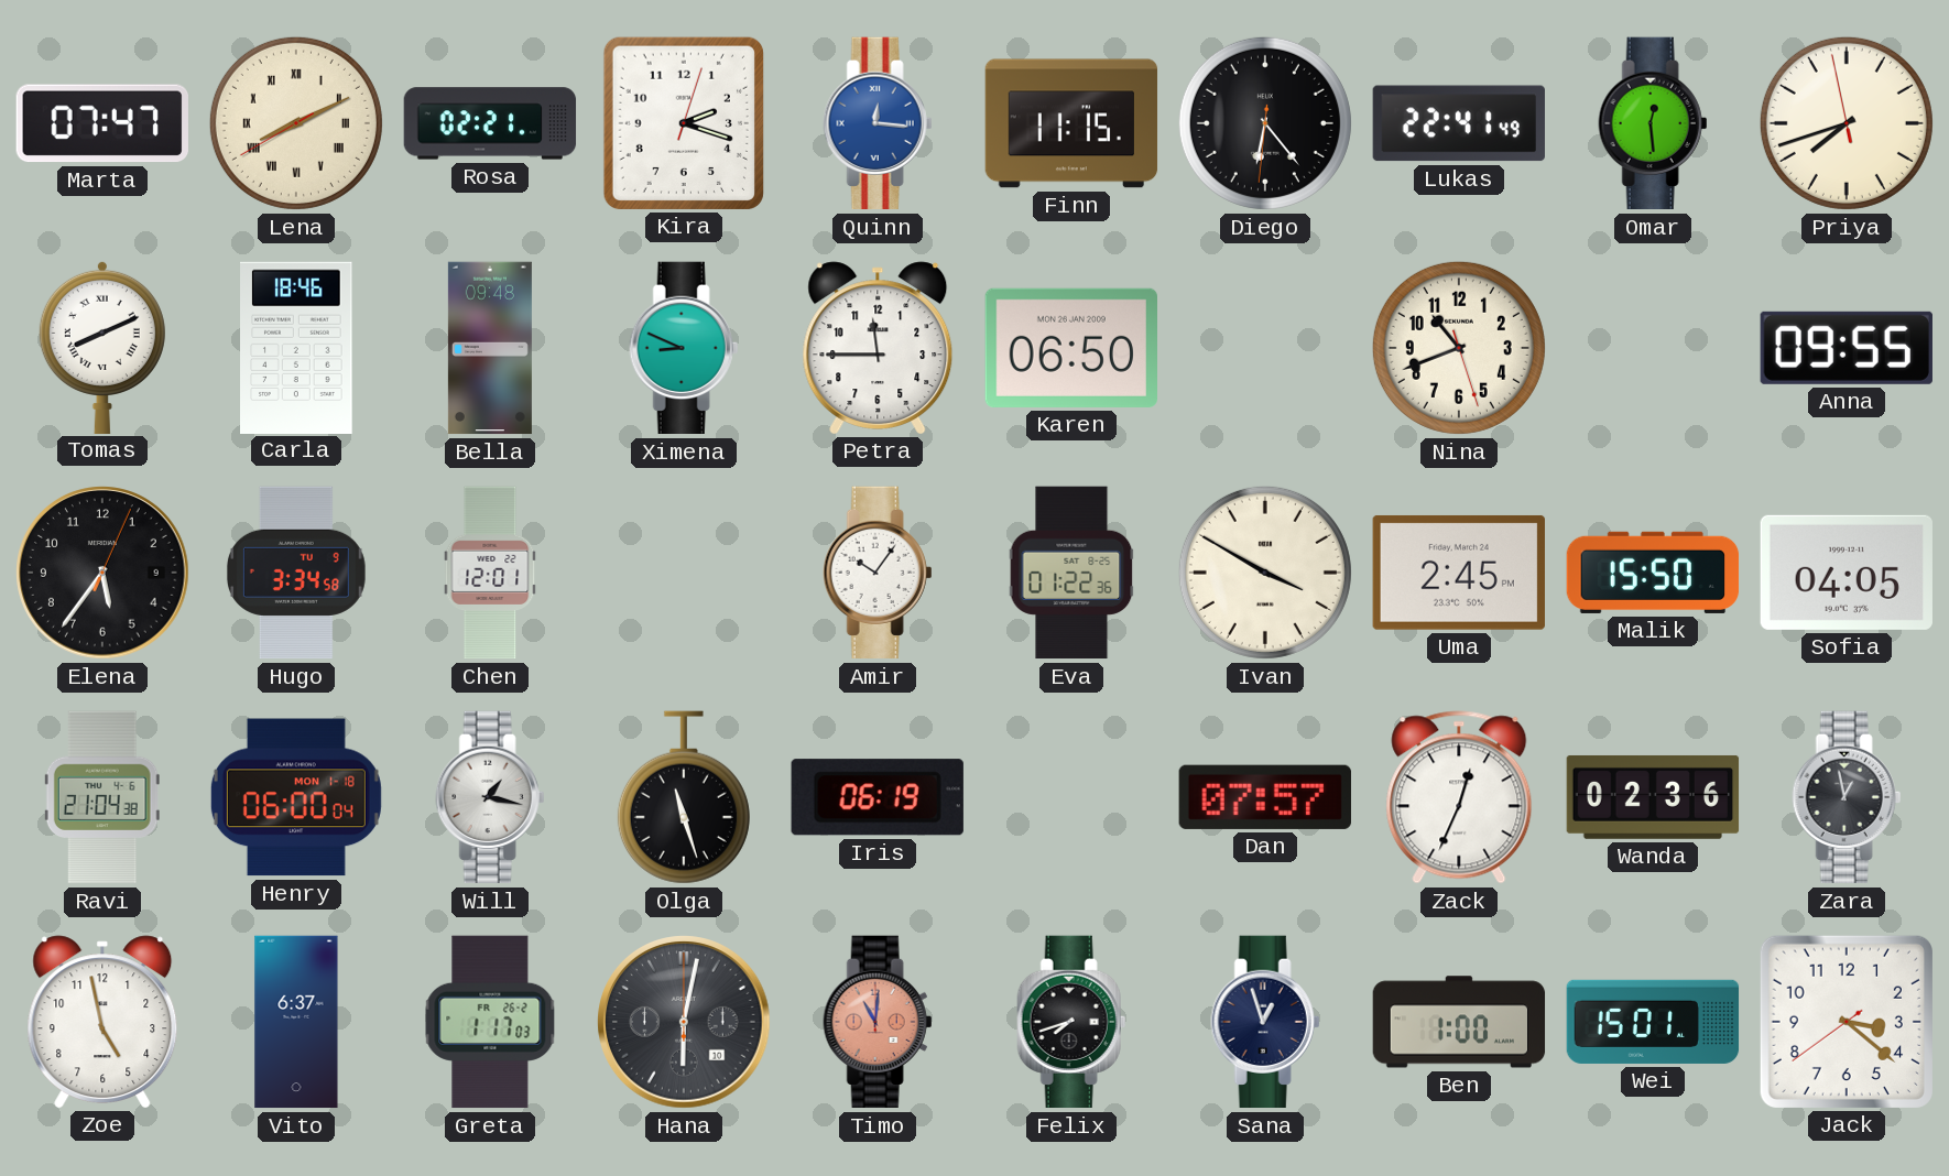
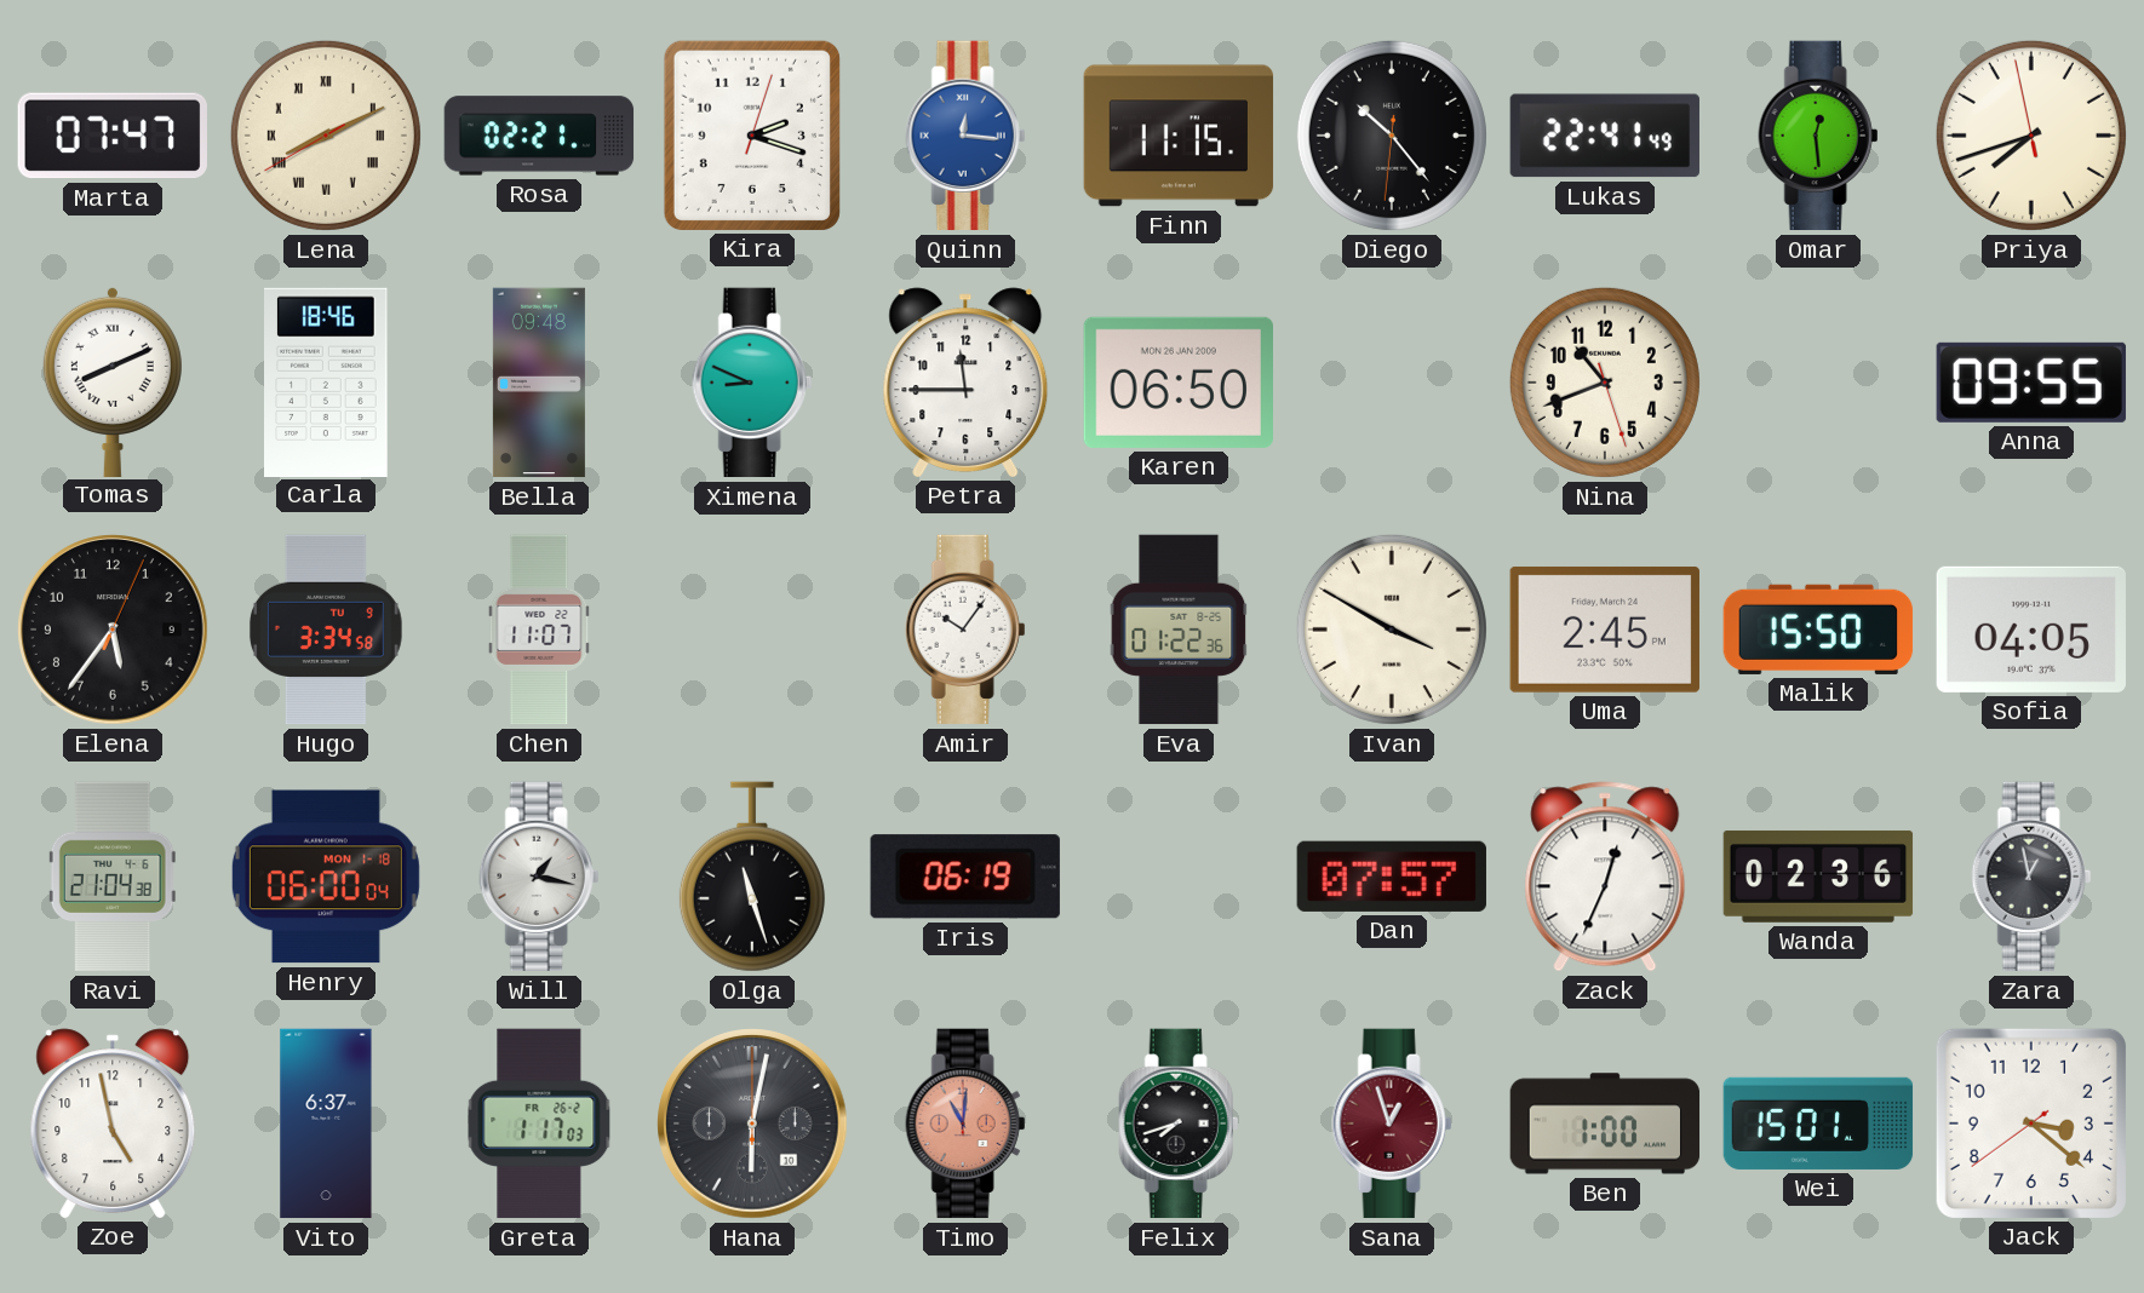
Diego: 6:23 -> 10:23 (1392, 136)
Chen: 12:01 -> 11:07 (539, 630)
Sana dial: navy -> burgundy (1392, 1124)
